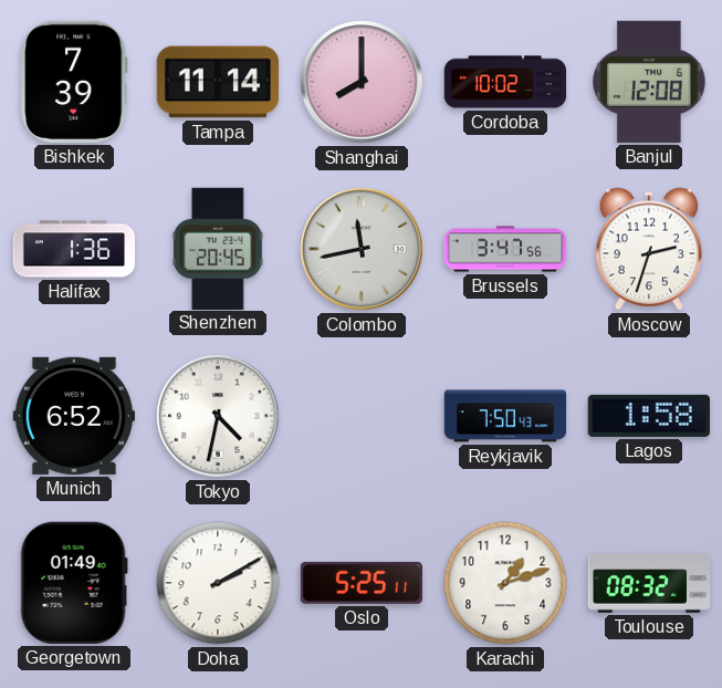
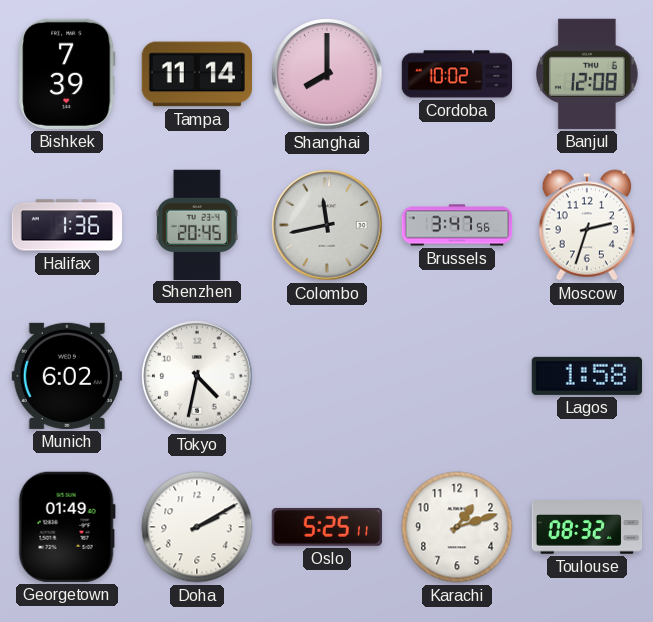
Munich: 6:52 -> 6:02 (66, 376)
Reykjavik: 7:50 -> none (505, 416)
